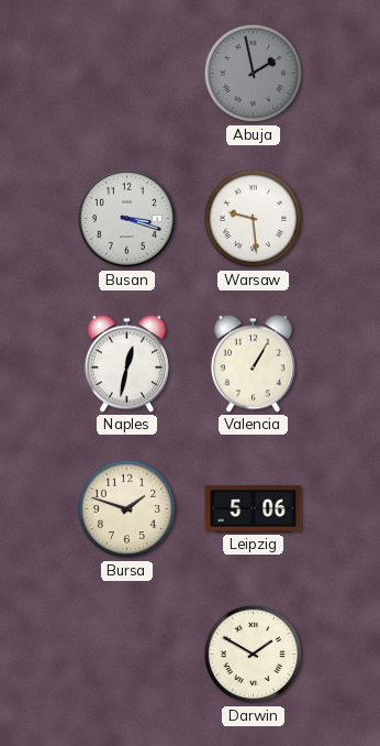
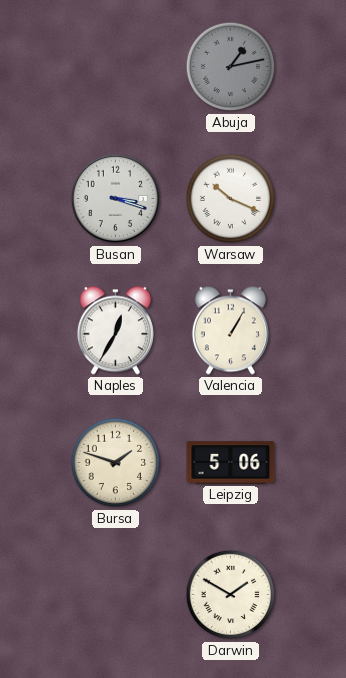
Abuja: 1:58 -> 1:13 (231, 67)
Warsaw: 9:29 -> 10:19 (231, 199)
Naples: 12:32 -> 12:35 (115, 331)
